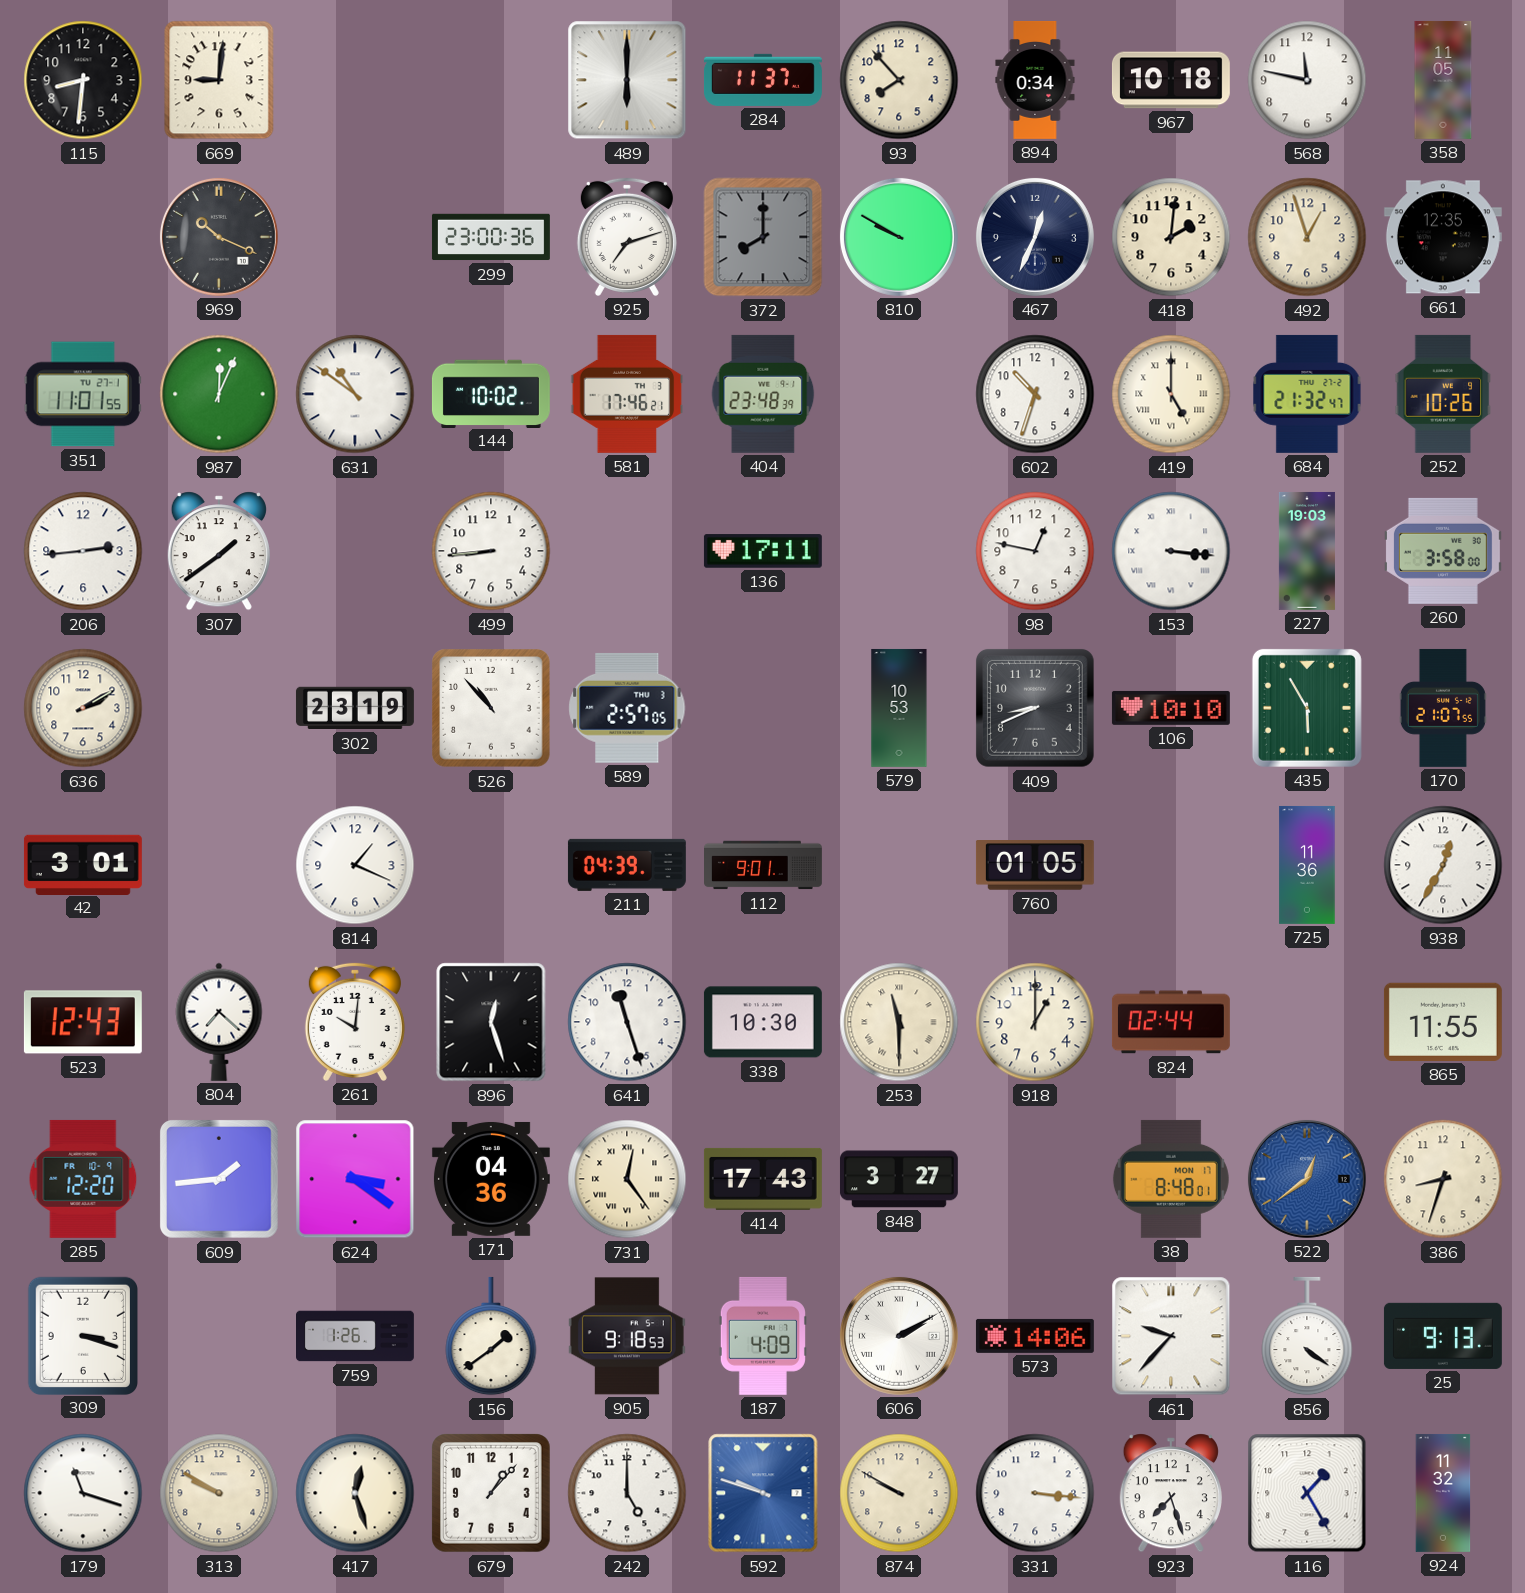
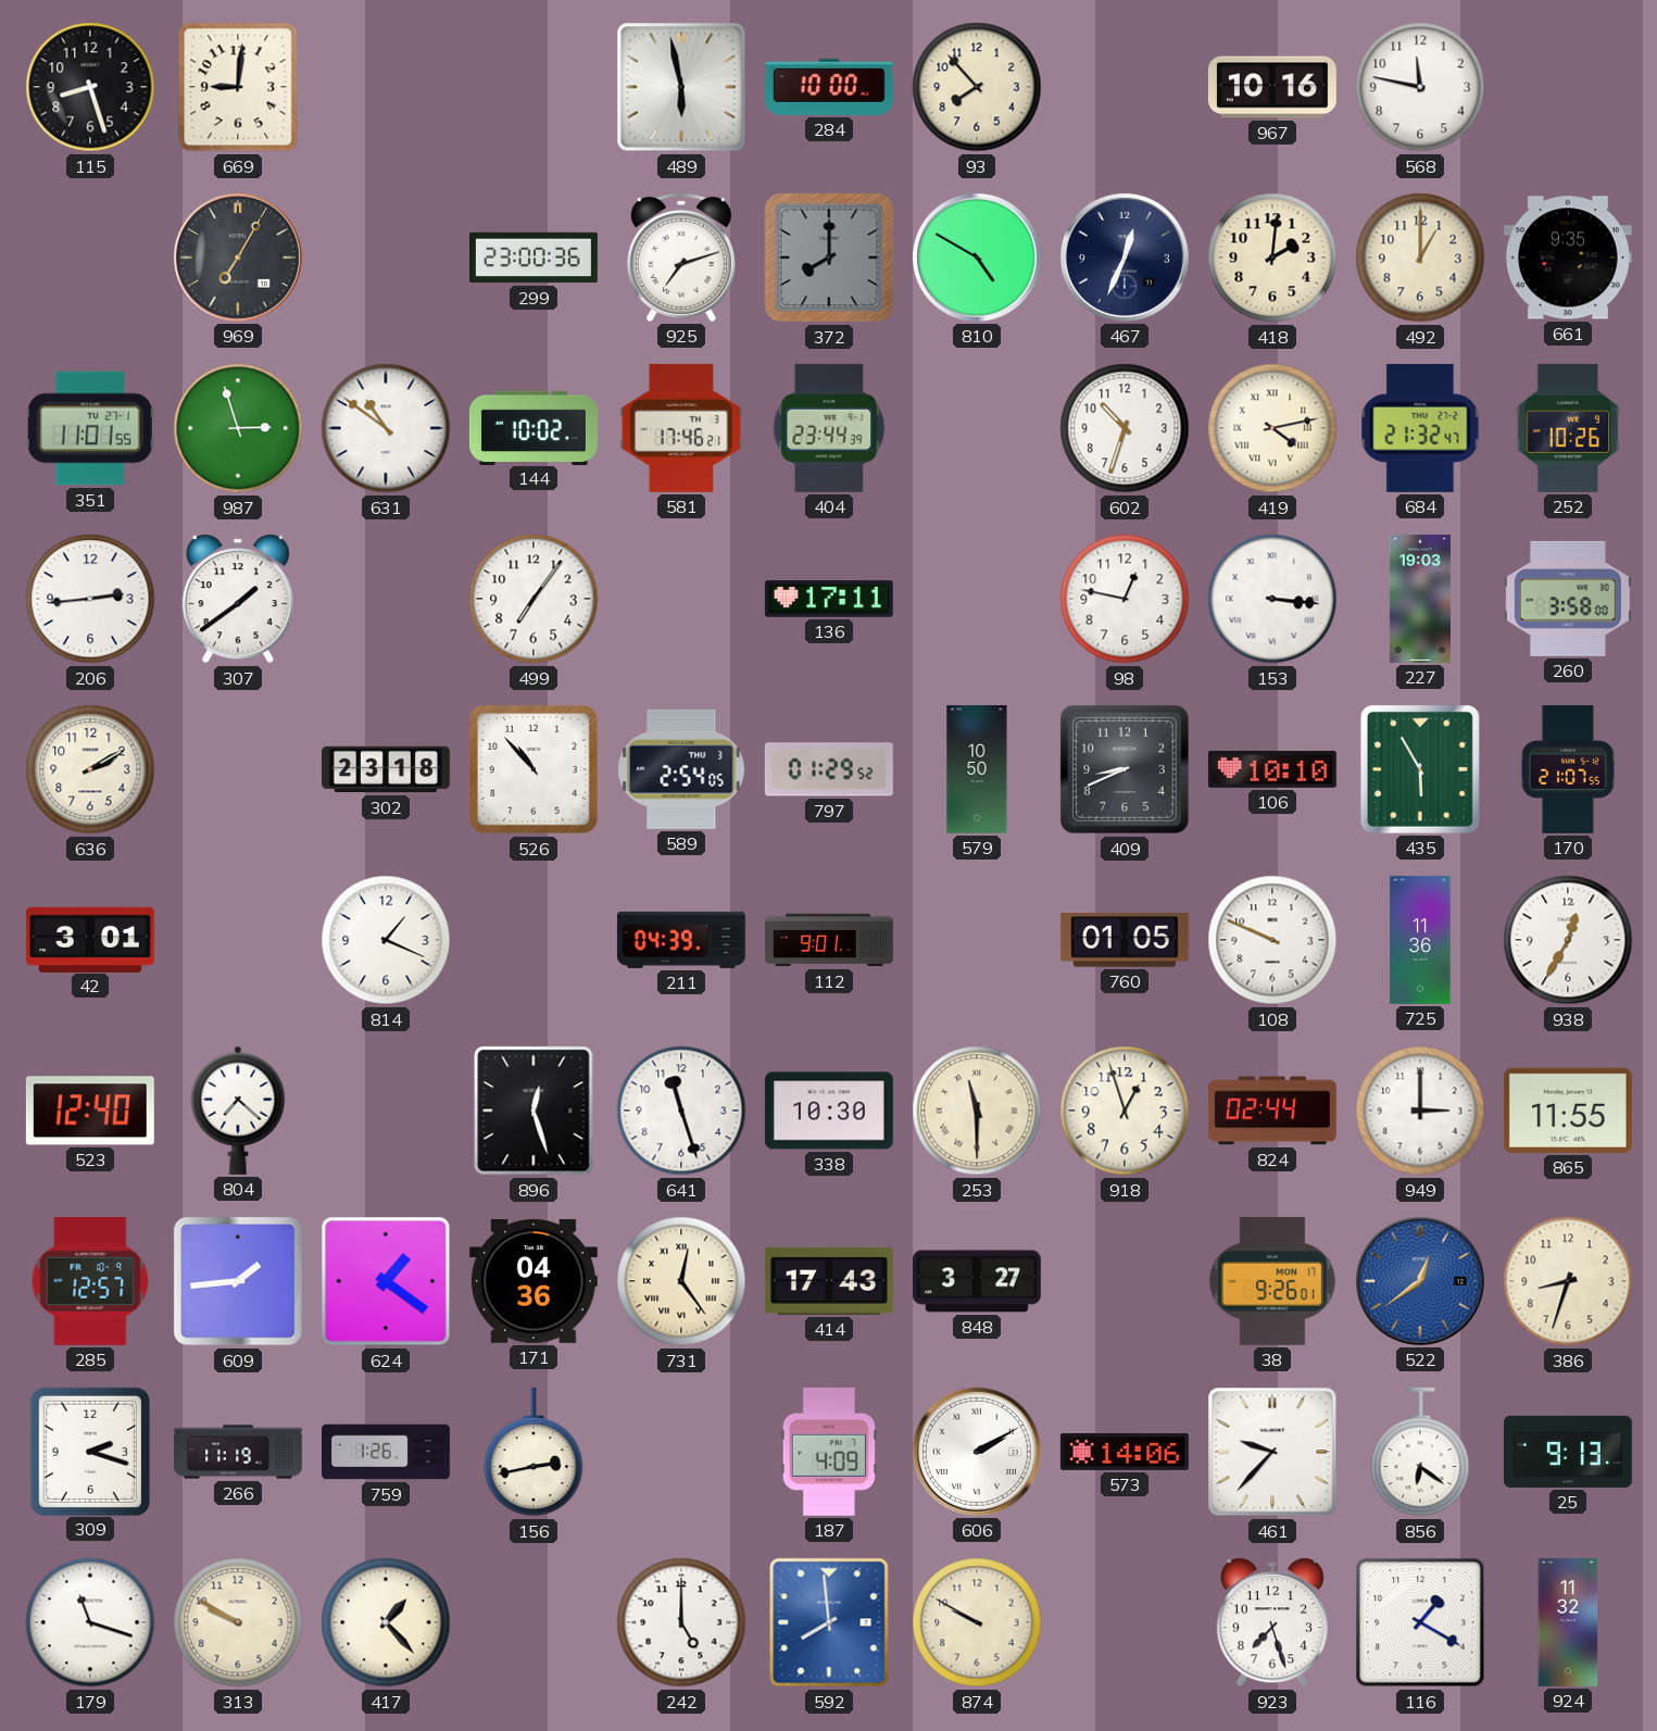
115: 8:31 -> 8:27 (90, 87)
489: 6:00 -> 5:58 (681, 87)
284: 11:37 -> 10:00 (829, 87)
894: 0:34 -> none (1035, 80)
967: 10:18 -> 10:16 (1272, 87)
358: 11:05 -> none (1443, 80)
969: 10:19 -> 7:05 (238, 258)
810: 9:50 -> 4:50 (977, 258)
492: 12:57 -> 1:00 (1420, 258)
661: 12:35 -> 9:35 (1568, 258)
987: 12:04 -> 2:57 (238, 428)
404: 23:48 -> 23:44 (829, 428)
419: 5:00 -> 4:13 (1272, 428)
499: 8:44 -> 7:06 (533, 599)
302: 23:19 -> 23:18 (386, 769)
589: 2:57 -> 2:54 (681, 769)
797: none -> 01:29 (829, 769)
579: 10:53 -> 10:50 (977, 769)
108: none -> 9:49 (1272, 940)
523: 12:43 -> 12:40 (90, 1111)
261: 10:01 -> none (355, 1022)
918: 1:00 -> 12:57 (1125, 1111)
949: none -> 3:00 (1420, 1111)
285: 12:20 -> 12:57 (90, 1281)
624: 3:21 -> 1:21 (386, 1281)
38: 8:48 -> 9:26 (1272, 1281)
309: 3:18 -> 2:18 (89, 1451)
266: none -> 11:19 (239, 1452)
156: 1:39 -> 2:43 (533, 1452)
905: 9:18 -> none (627, 1336)
856: 4:21 -> 6:21 (1420, 1452)
417: 12:27 -> 1:23 (386, 1622)
679: 1:07 -> none (491, 1493)
592: 9:48 -> 7:59 (829, 1622)
331: 3:16 -> none (1035, 1493)
116: 1:25 -> 1:20 (1420, 1622)
